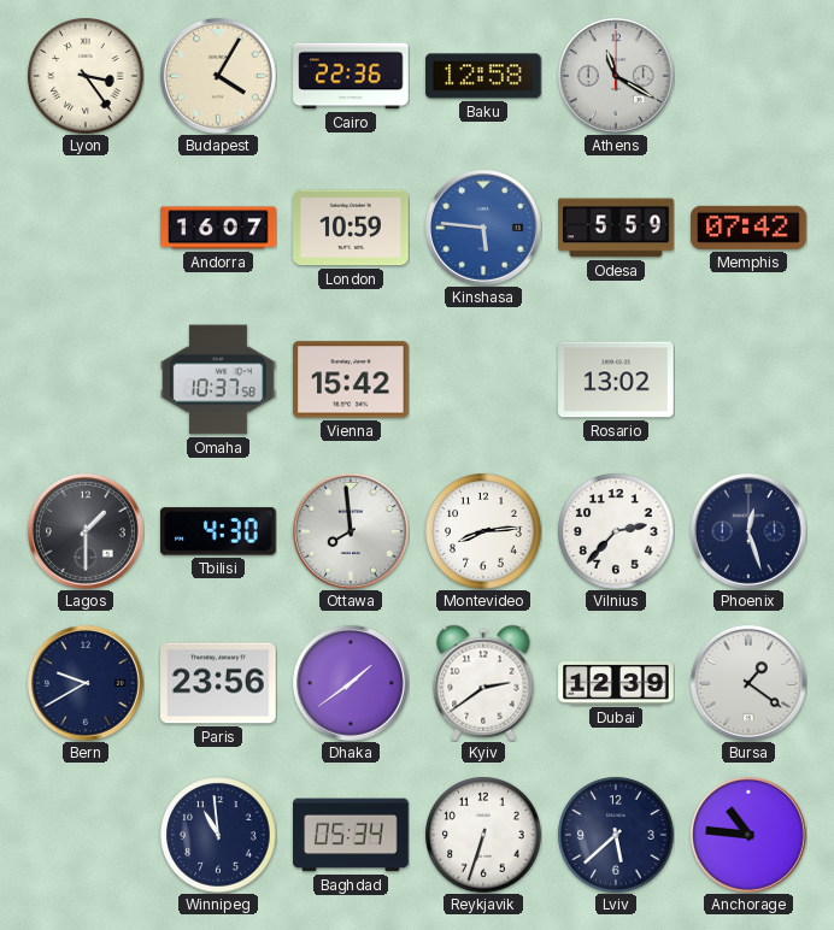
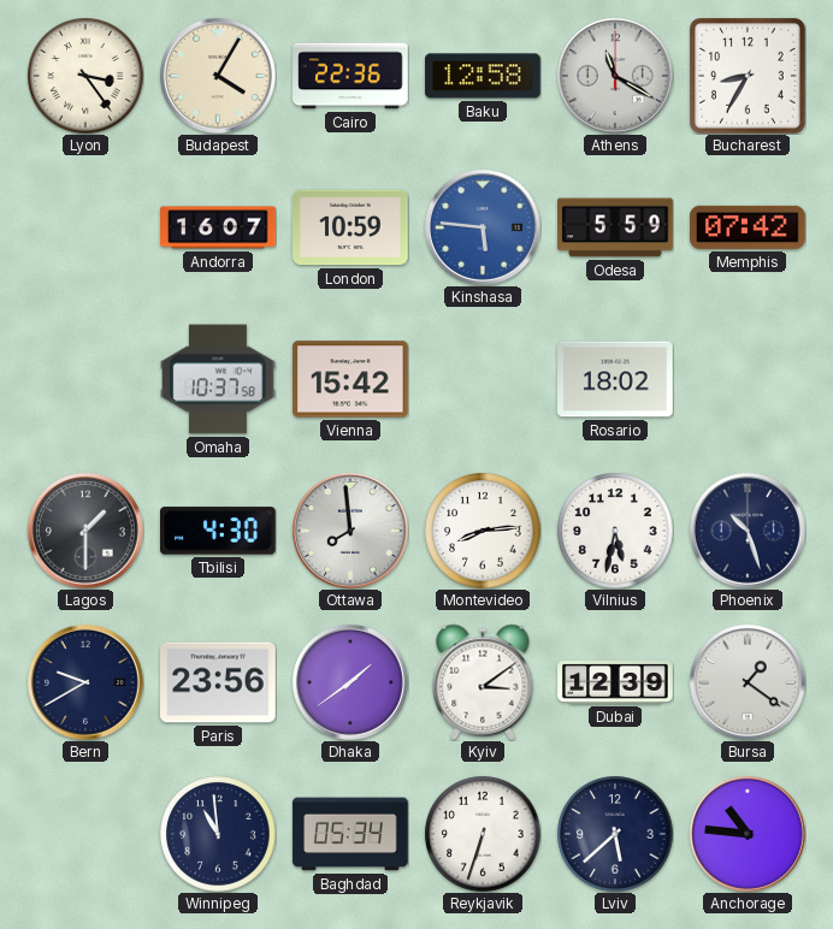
Bucharest: none -> 8:35 (748, 76)
Rosario: 13:02 -> 18:02 (615, 379)
Vilnius: 2:37 -> 5:32 (615, 531)
Phoenix: 12:27 -> 10:27 (748, 531)
Kyiv: 2:39 -> 3:09 (483, 682)
